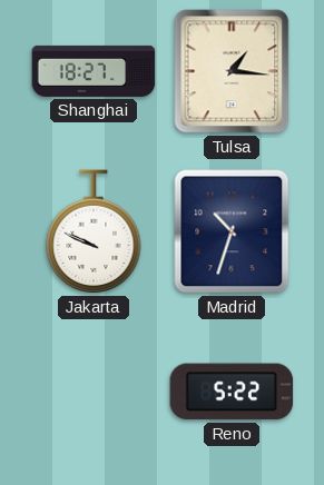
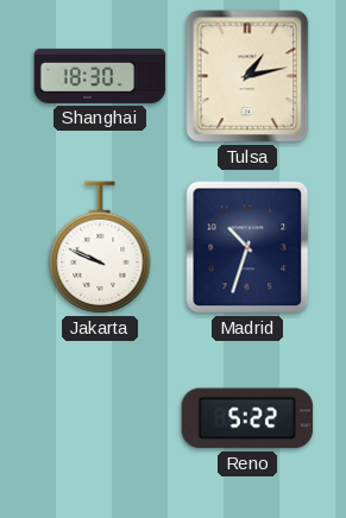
Shanghai: 18:27 -> 18:30 (100, 76)
Tulsa: 1:16 -> 1:13 (247, 76)
